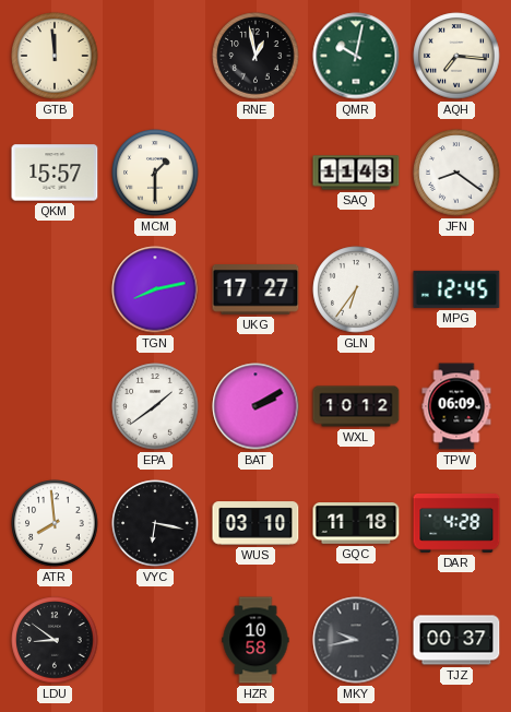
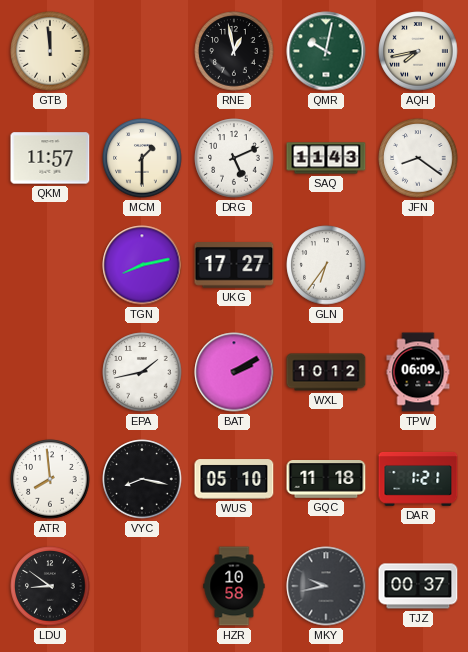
AQH: 7:16 -> 7:43 (418, 51)
QKM: 15:57 -> 11:57 (50, 158)
DRG: none -> 5:11 (234, 158)
MPG: 12:45 -> none (456, 289)
EPA: 1:39 -> 1:43 (142, 372)
VYC: 6:17 -> 8:17 (142, 479)
WUS: 03:10 -> 05:10 (234, 479)
DAR: 4:28 -> 1:21 (418, 479)
